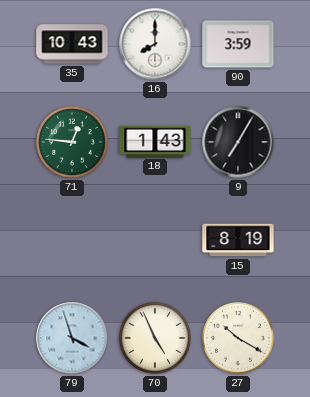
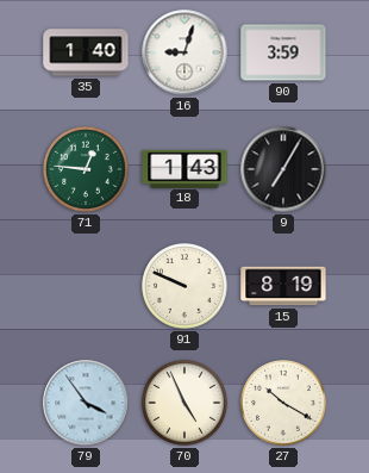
35: 10:43 -> 1:40 (86, 52)
16: 8:00 -> 9:03 (185, 52)
91: none -> 9:49 (186, 287)
79: 3:57 -> 3:54 (86, 403)
